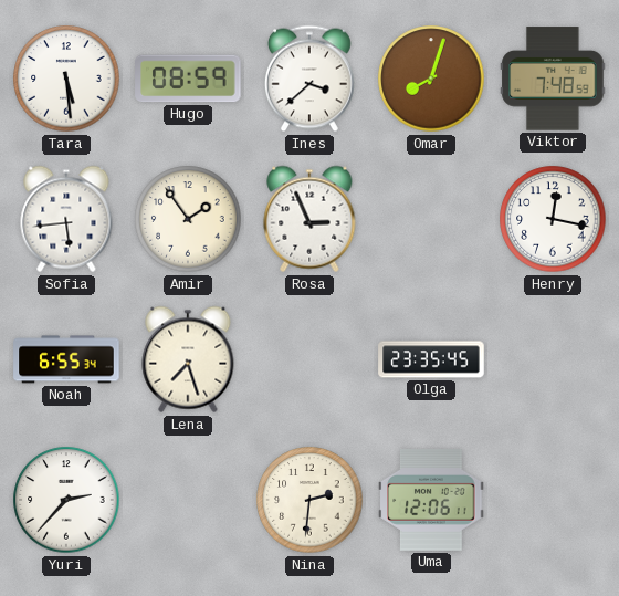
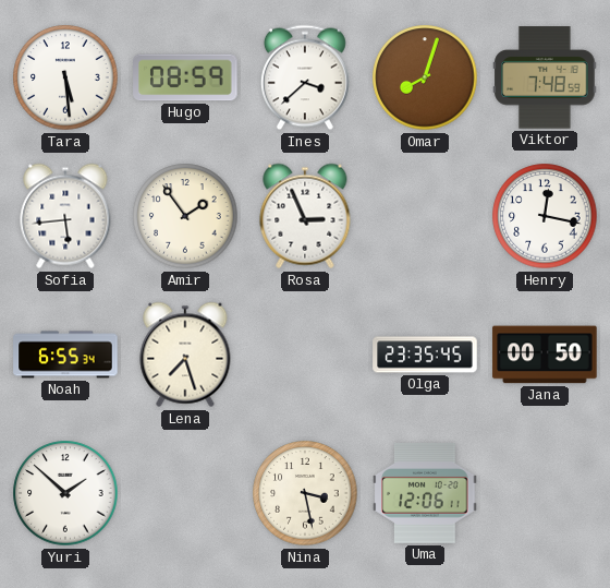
Jana: none -> 00:50 (545, 355)
Yuri: 2:37 -> 1:52 (65, 493)
Nina: 2:31 -> 3:28 (305, 493)
